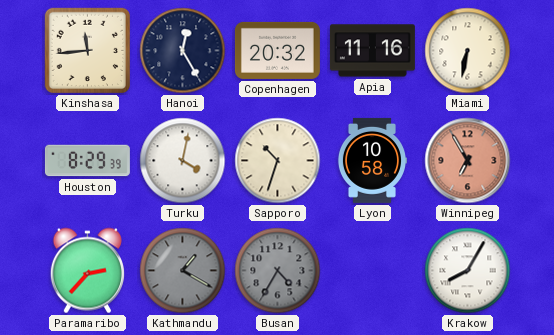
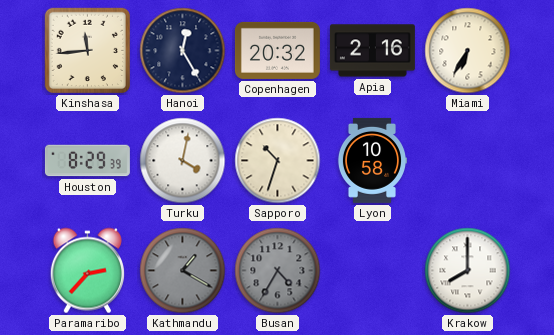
Apia: 11:16 -> 2:16 (372, 51)
Miami: 6:32 -> 6:35 (468, 51)
Winnipeg: 6:55 -> none (468, 161)
Krakow: 8:05 -> 8:00 (468, 271)
